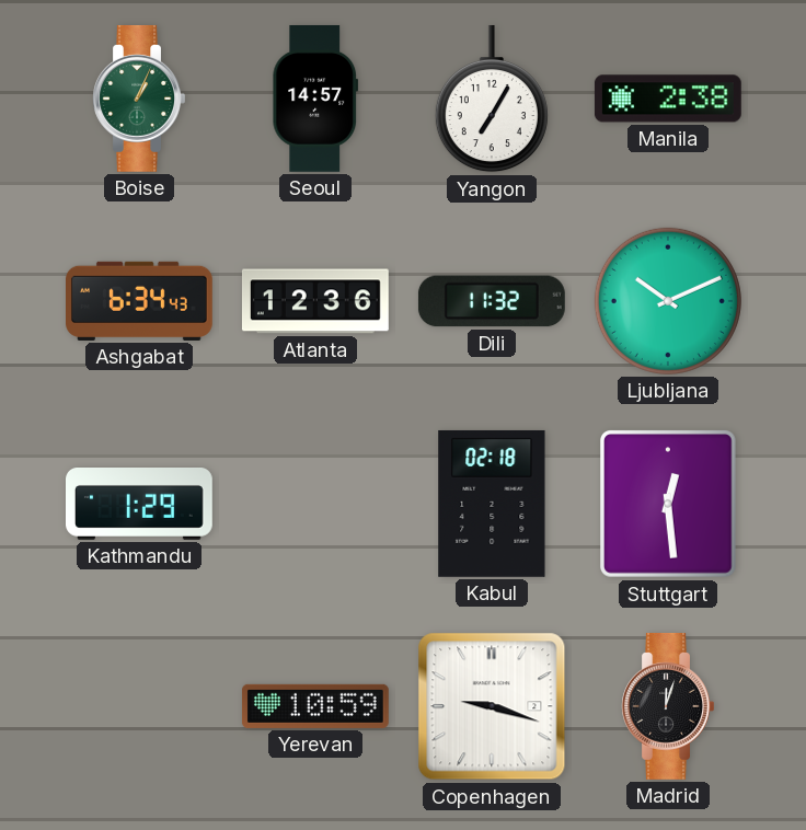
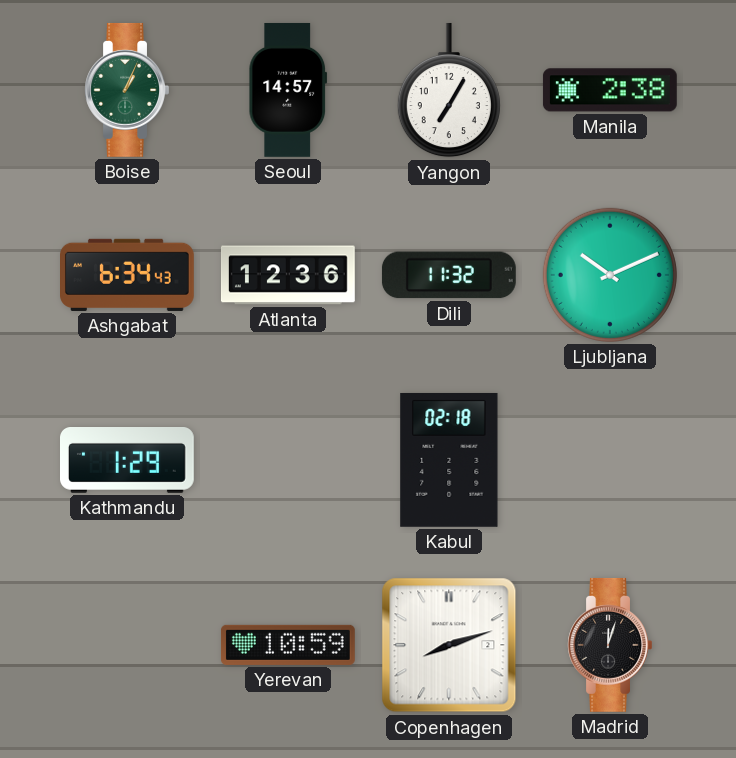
Stuttgart: 12:29 -> none (669, 505)
Copenhagen: 9:18 -> 8:12 (449, 645)
